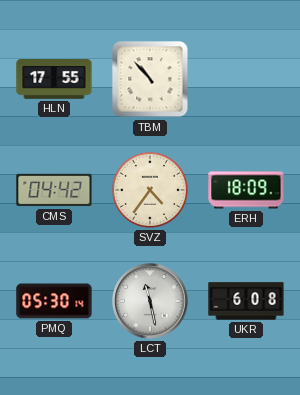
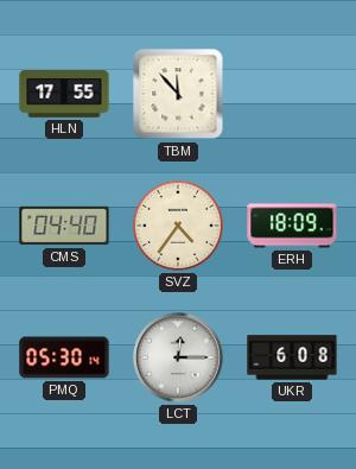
TBM: 10:53 -> 11:53 (178, 94)
CMS: 04:42 -> 04:40 (64, 226)
LCT: 11:28 -> 12:15 (178, 357)
